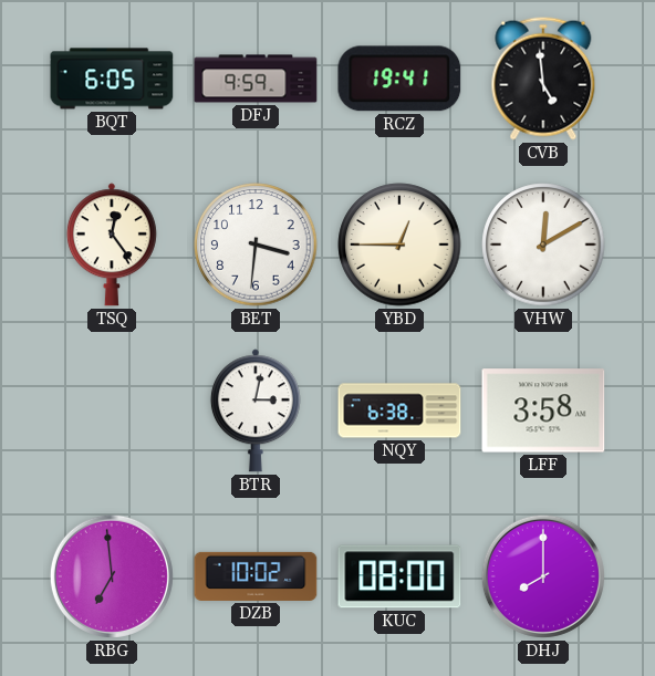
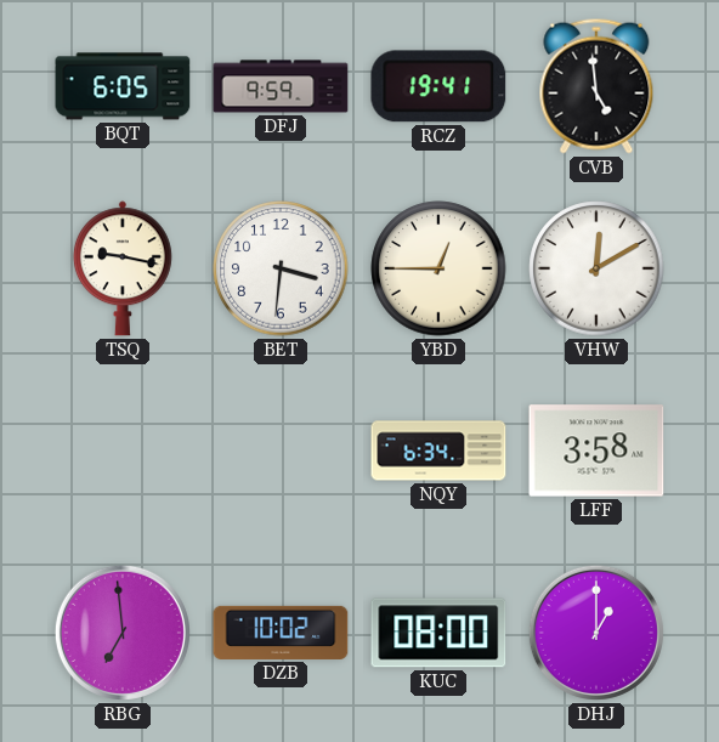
TSQ: 12:24 -> 9:17 (123, 268)
BTR: 3:02 -> none (256, 410)
NQY: 6:38 -> 6:34 (438, 451)
DHJ: 8:00 -> 1:00 (596, 633)
